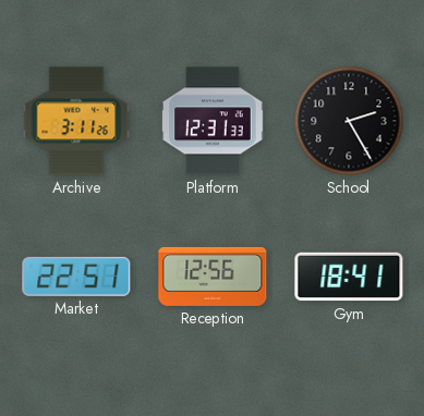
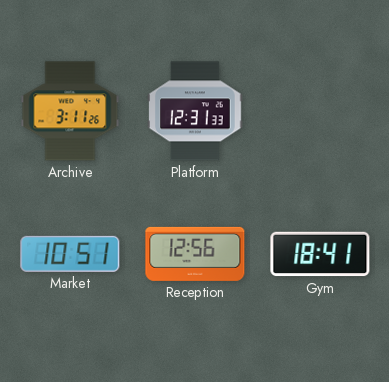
School: 2:25 -> none (349, 121)
Market: 22:51 -> 10:51 (70, 254)
